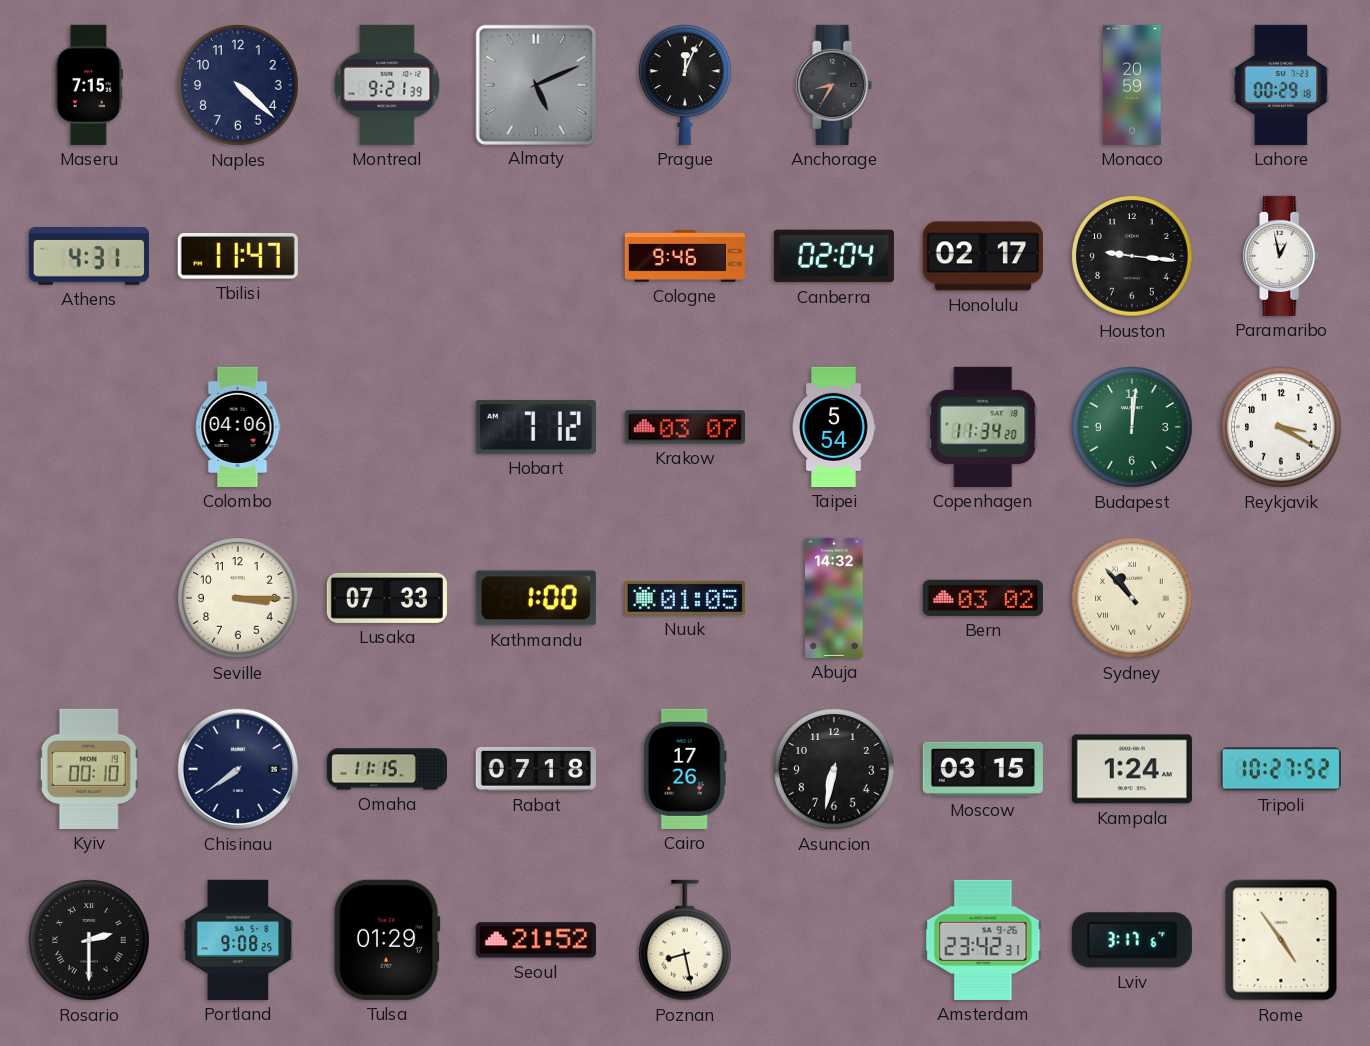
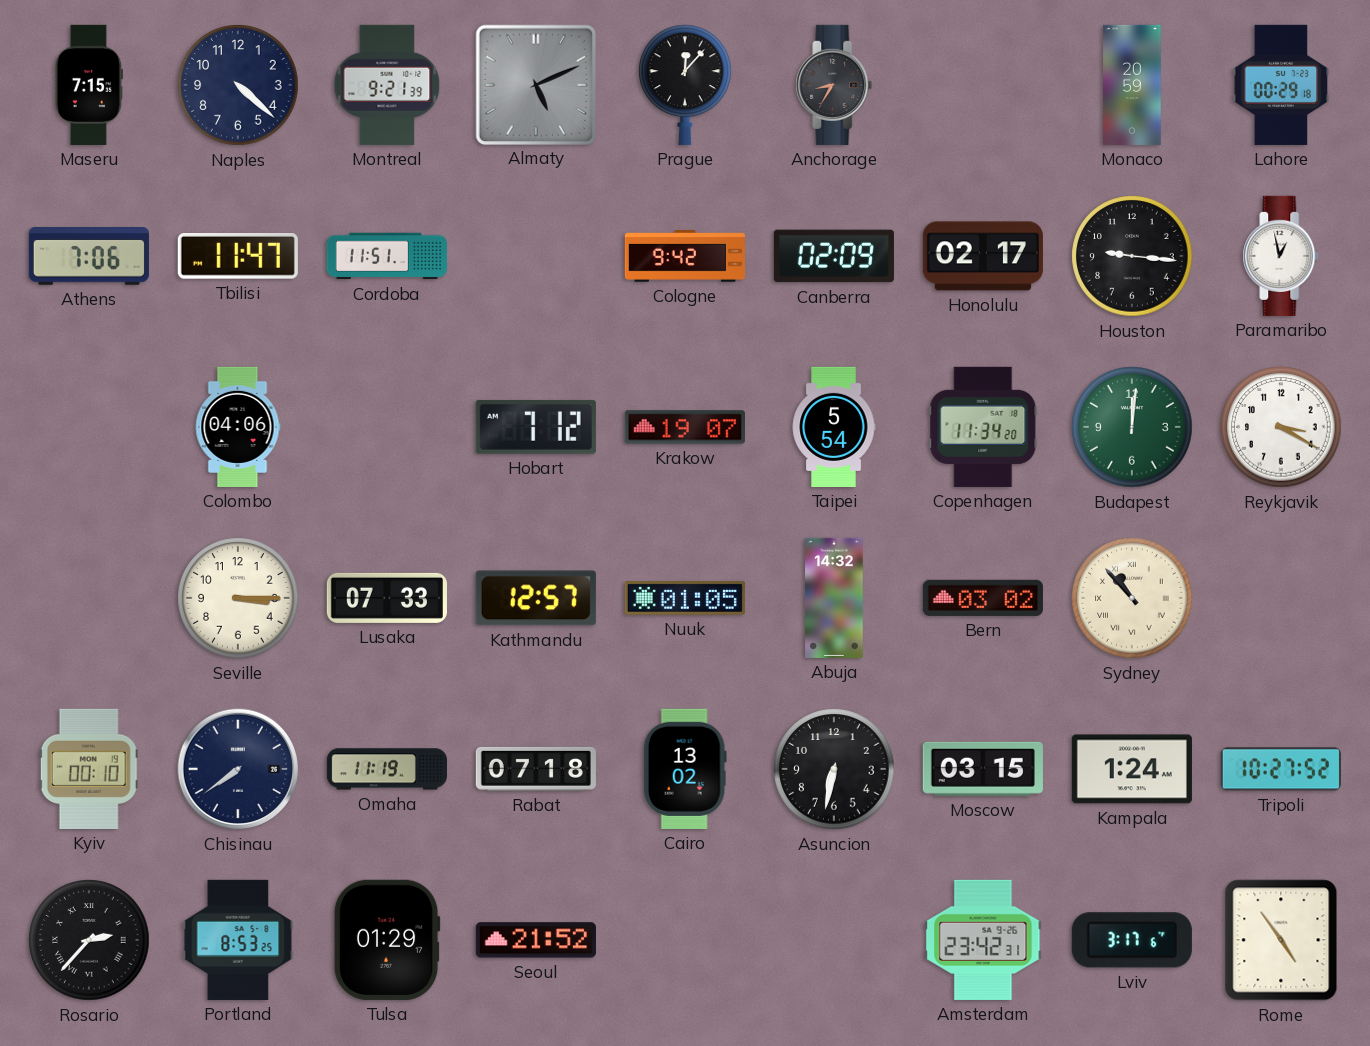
Prague: 12:04 -> 12:07 (685, 85)
Athens: 4:31 -> 7:06 (89, 256)
Cordoba: none -> 11:51 (387, 256)
Cologne: 9:46 -> 9:42 (685, 256)
Canberra: 02:04 -> 02:09 (834, 256)
Krakow: 03:07 -> 19:07 (685, 427)
Kathmandu: 1:00 -> 12:57 (536, 598)
Omaha: 11:15 -> 11:19 (387, 769)
Cairo: 17:26 -> 13:02 (685, 769)
Rosario: 2:30 -> 2:37 (89, 940)
Portland: 9:08 -> 8:53 (238, 940)
Poznan: 8:28 -> none (685, 940)
